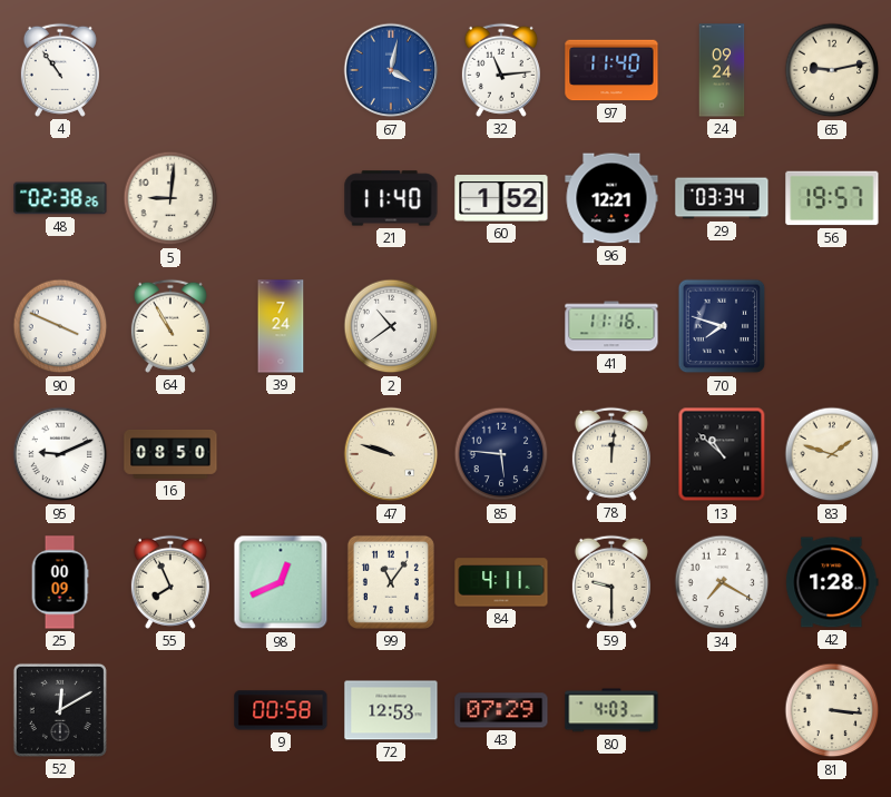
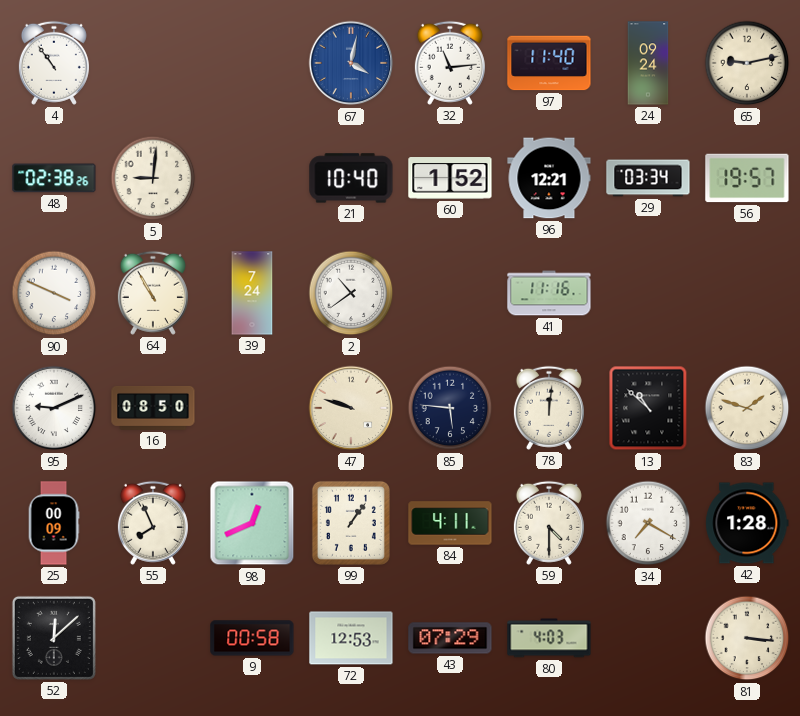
21: 11:40 -> 10:40 (351, 178)
70: 7:48 -> none (722, 326)
99: 11:06 -> 1:06 (351, 523)
59: 9:30 -> 4:30 (549, 523)
52: 12:10 -> 12:08 (54, 638)
